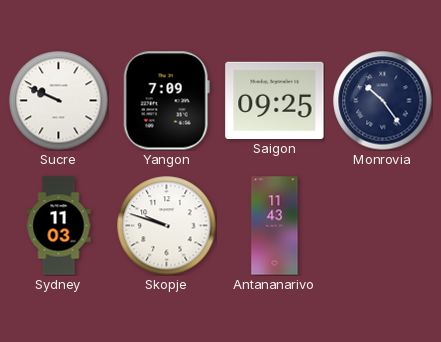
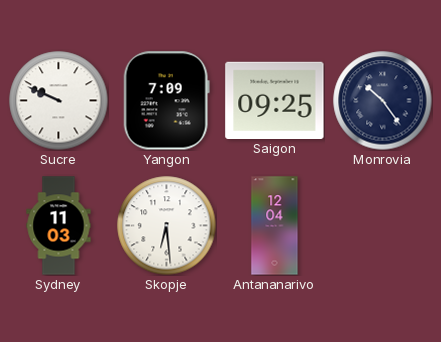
Skopje: 9:48 -> 6:29 (167, 226)
Antananarivo: 11:43 -> 12:04 (275, 226)
